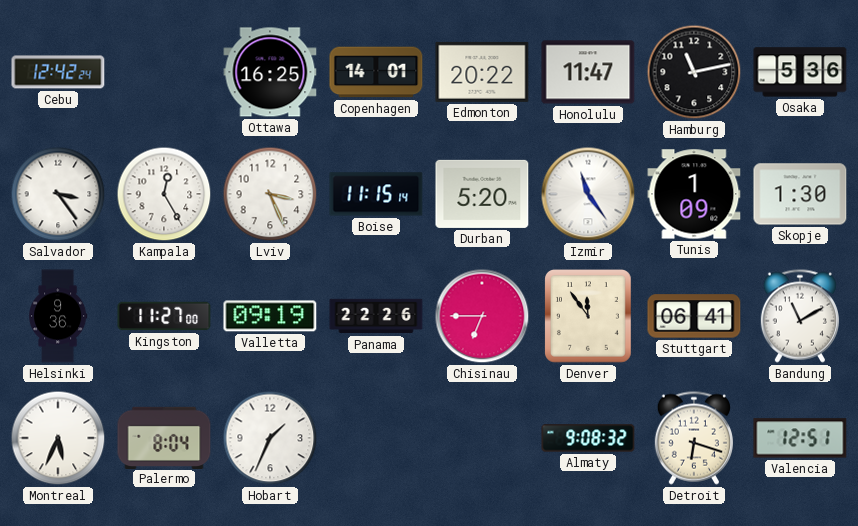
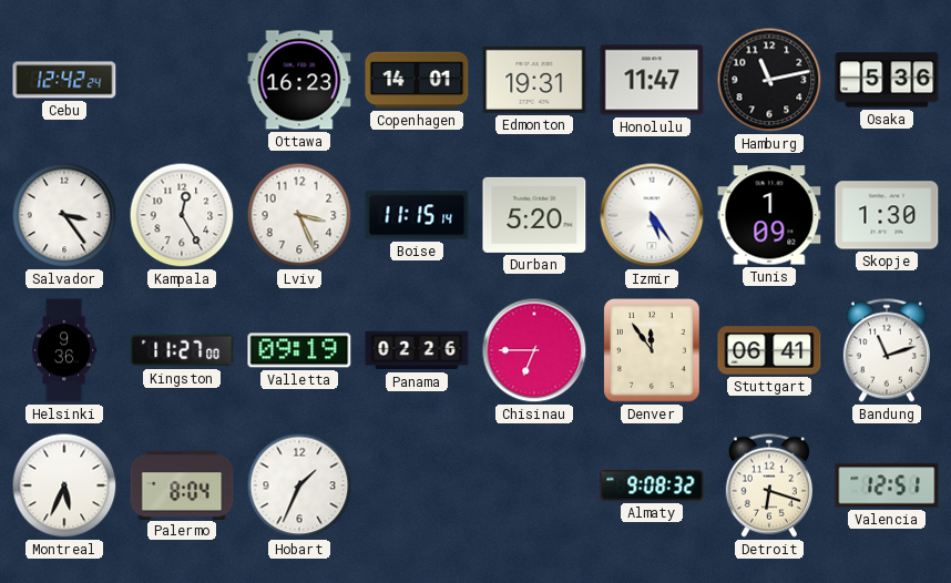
Ottawa: 16:25 -> 16:23 (299, 80)
Edmonton: 20:22 -> 19:31 (534, 80)
Izmir: 11:24 -> 5:24 (652, 215)
Panama: 22:26 -> 02:26 (417, 350)
Bandung: 11:10 -> 11:12 (887, 350)
